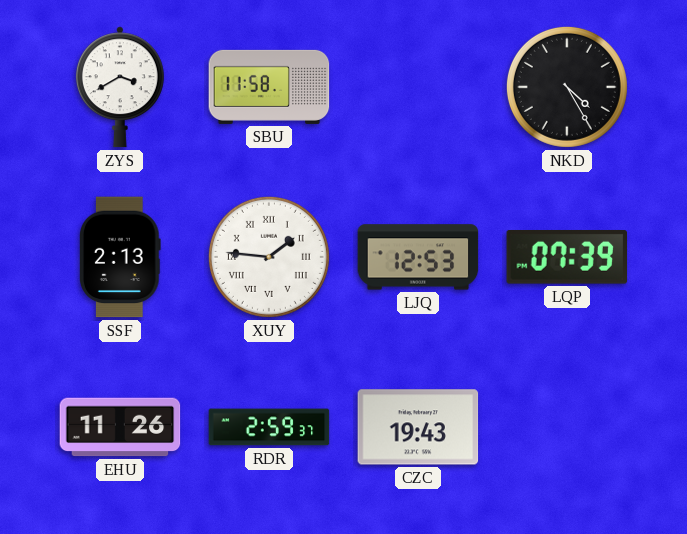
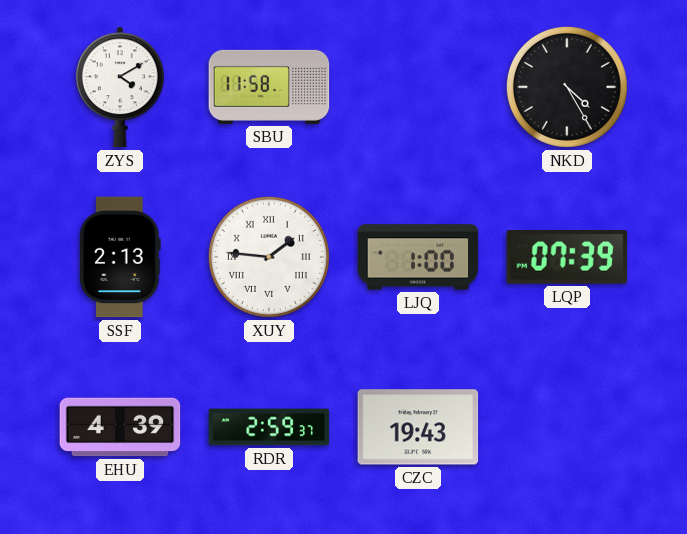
ZYS: 3:40 -> 4:10 (120, 87)
LJQ: 12:53 -> 1:00 (418, 257)
EHU: 11:26 -> 4:39 (120, 427)
